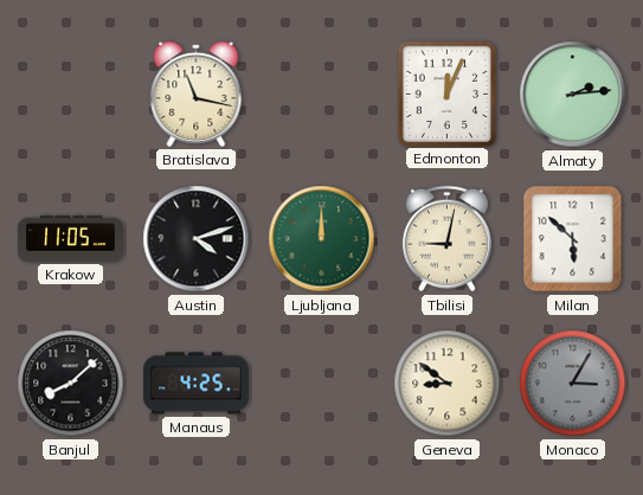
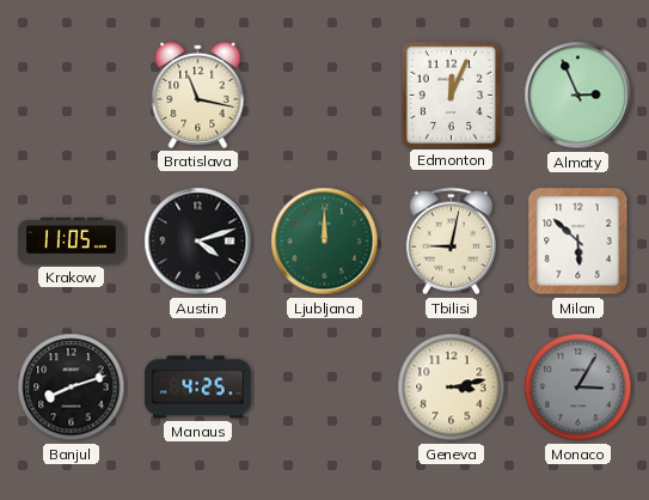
Almaty: 2:14 -> 2:56 (578, 96)
Banjul: 8:08 -> 8:12 (72, 388)
Geneva: 8:51 -> 3:13 (452, 388)
